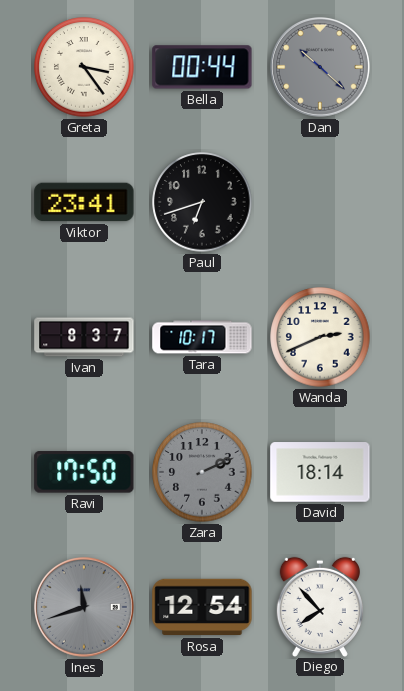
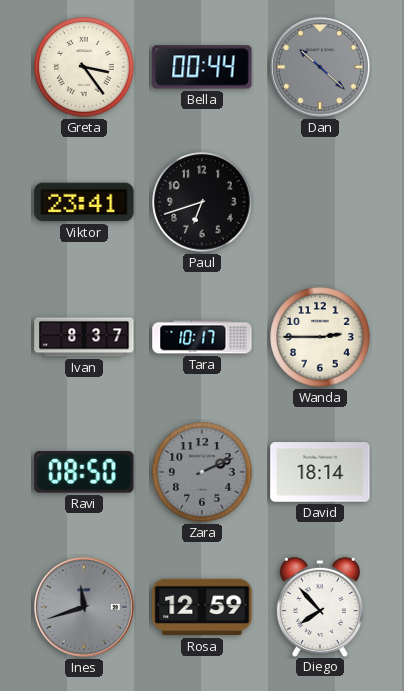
Wanda: 2:41 -> 2:45 (320, 337)
Ravi: 17:50 -> 08:50 (84, 472)
Rosa: 12:54 -> 12:59 (202, 607)
